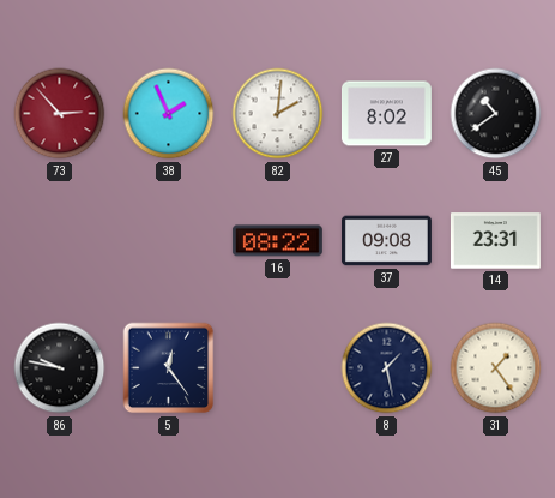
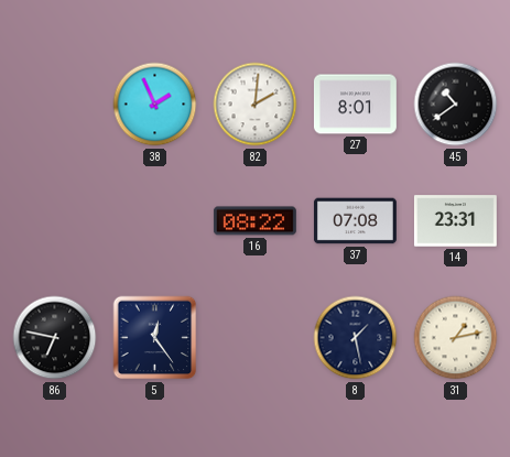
73: 2:53 -> none (60, 114)
27: 8:02 -> 8:01 (355, 105)
37: 09:08 -> 07:08 (355, 221)
86: 9:47 -> 6:47 (55, 338)
31: 1:24 -> 1:13 (456, 338)
